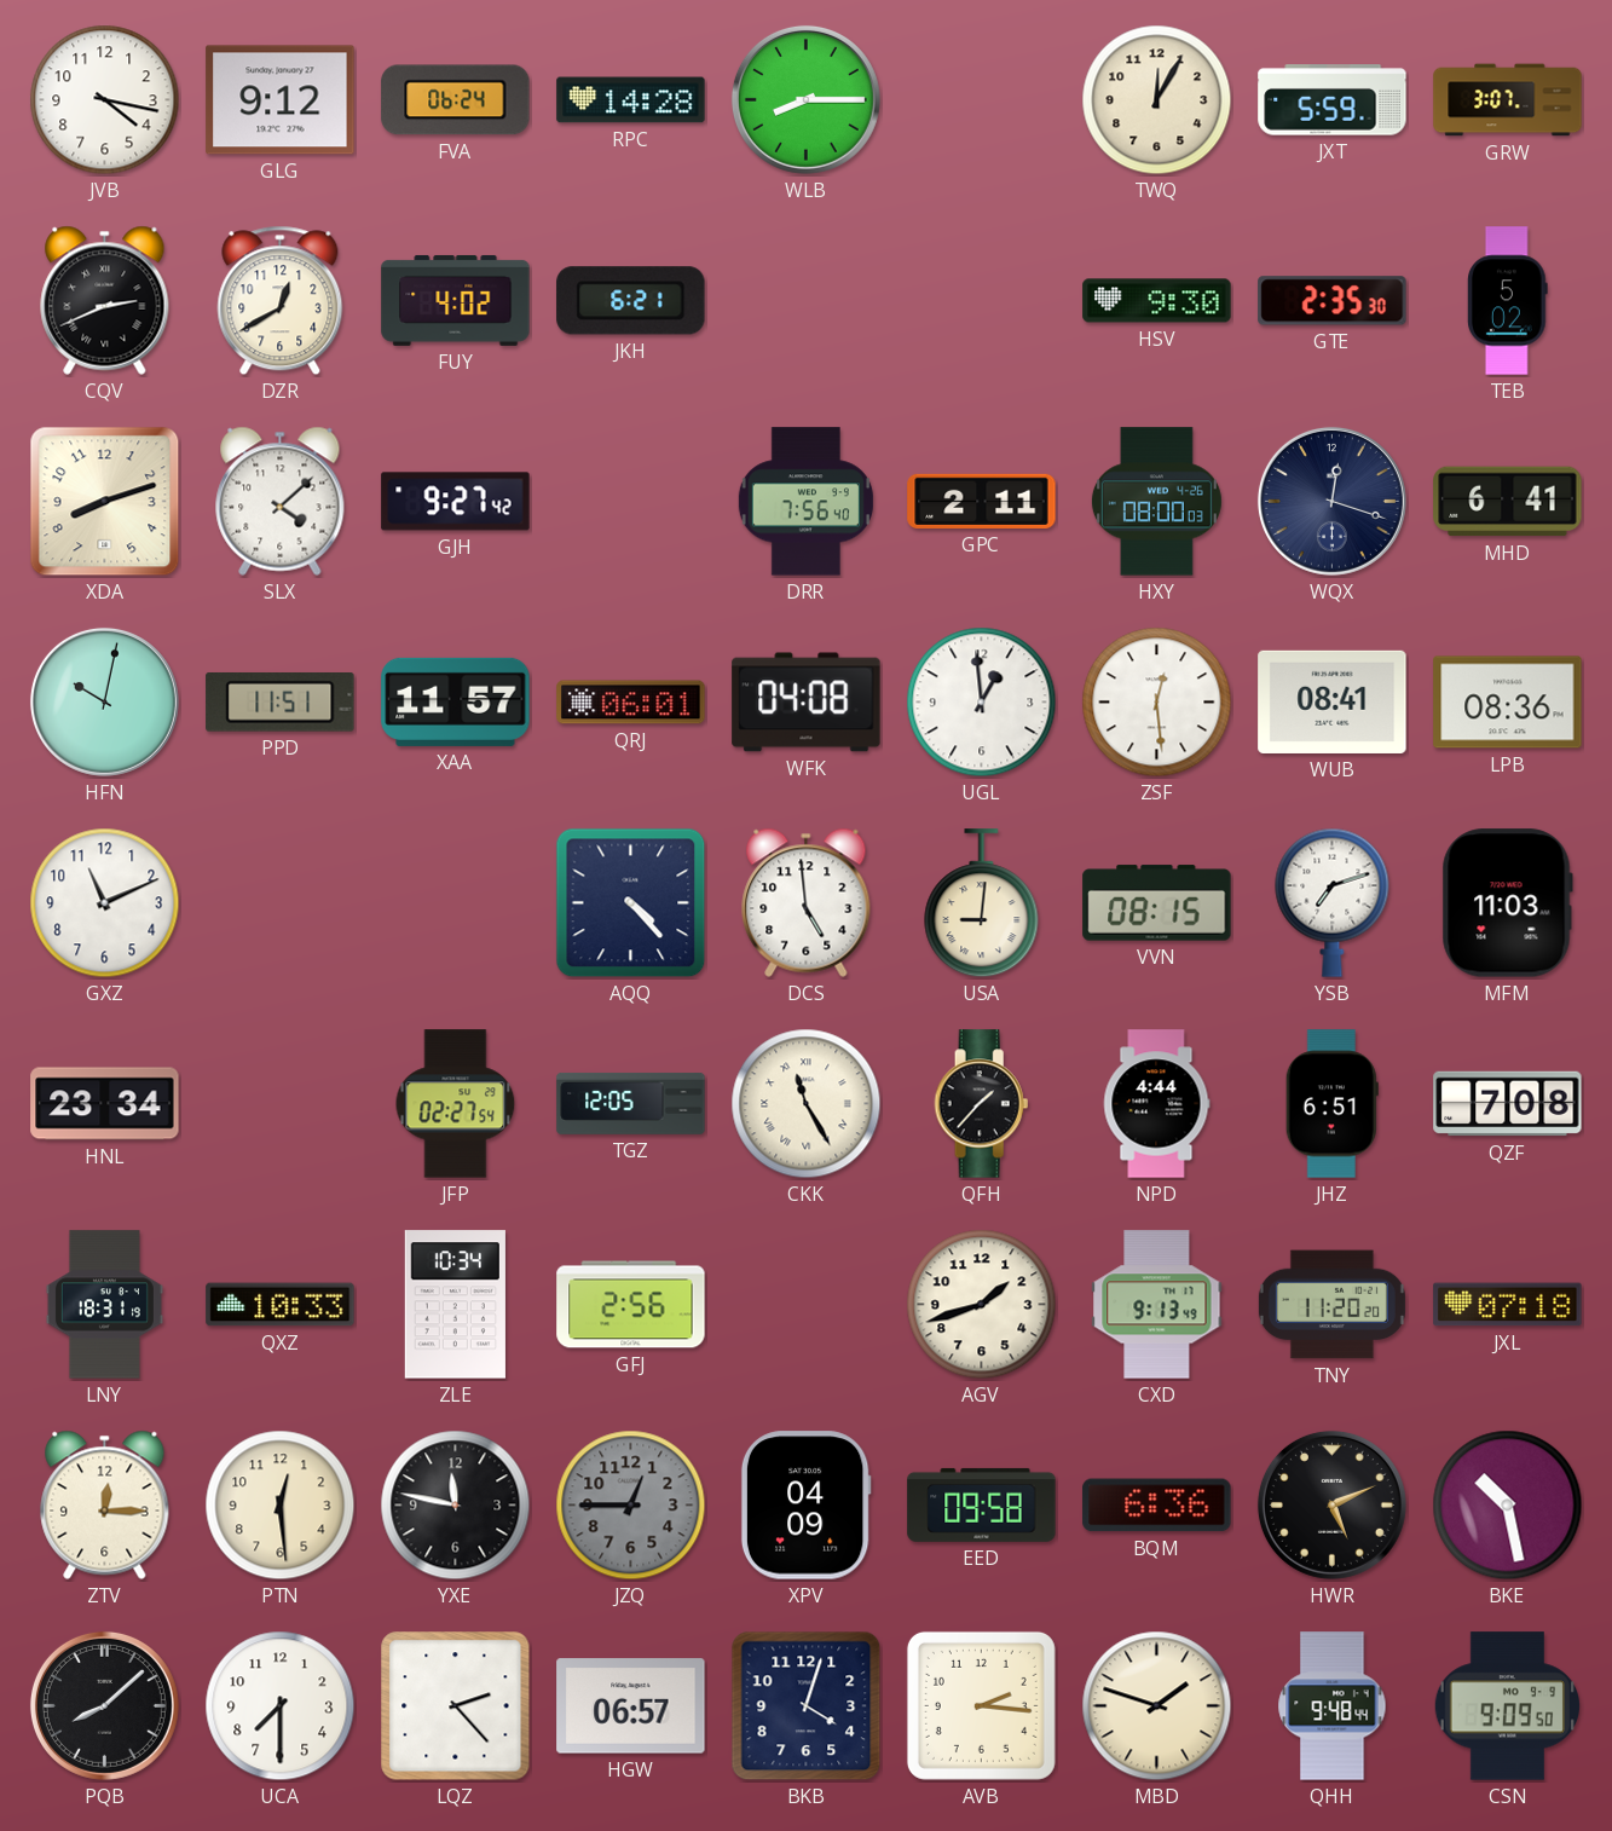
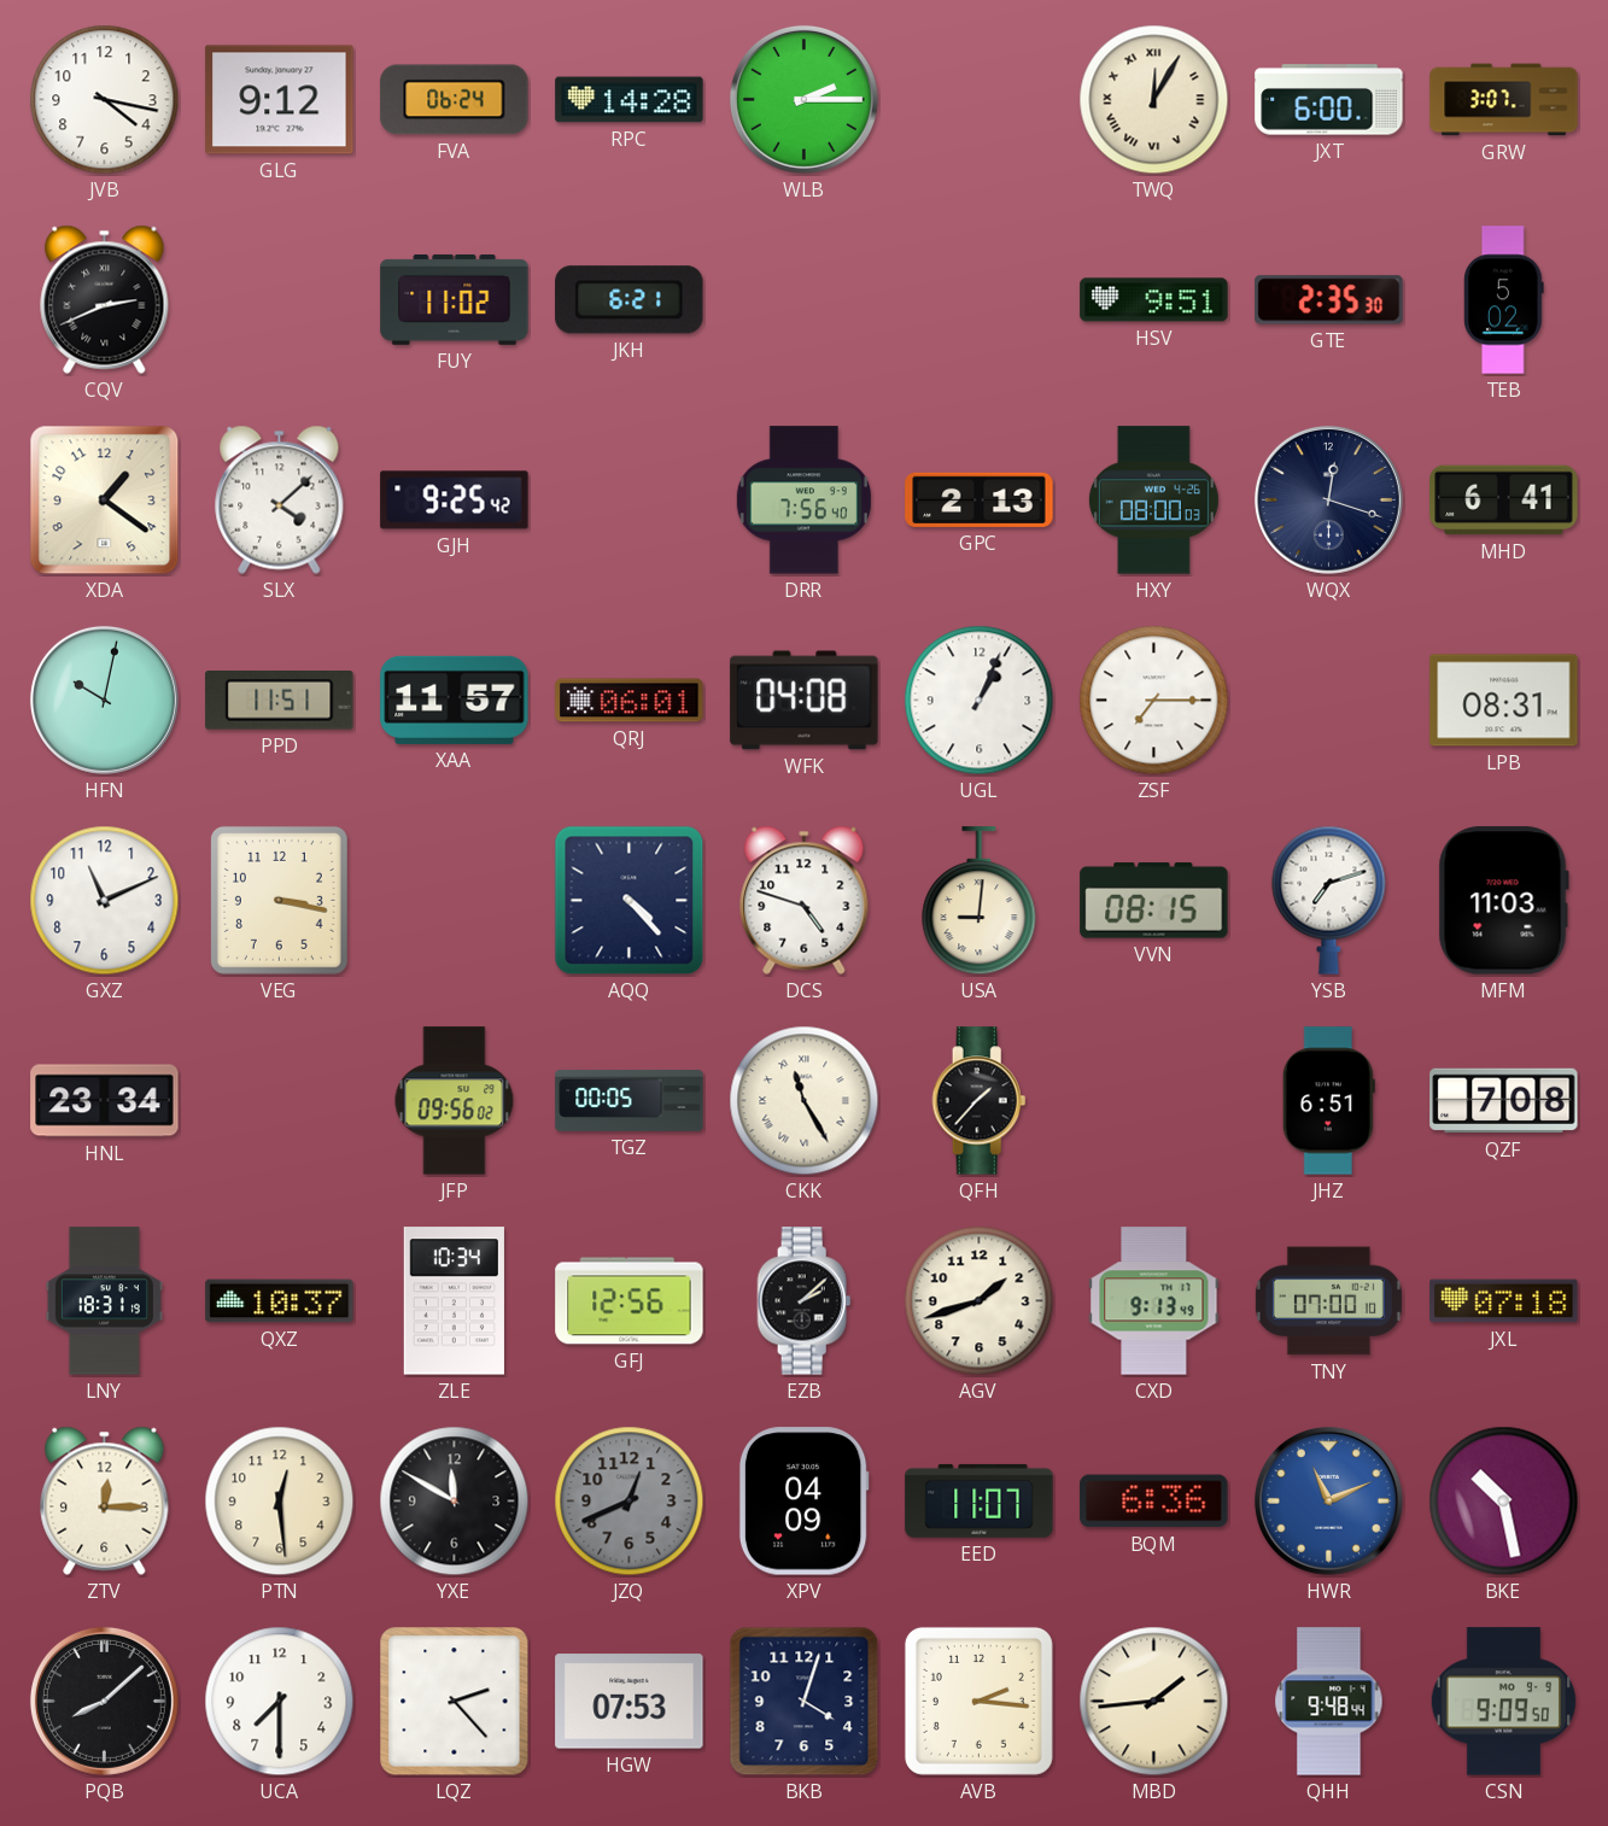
WLB: 8:15 -> 2:15 (803, 99)
TWQ numerals: Arabic -> Roman (1154, 100)
JXT: 5:59 -> 6:00 (1329, 100)
DZR: 12:40 -> none (281, 301)
FUY: 4:02 -> 11:02 (455, 299)
HSV: 9:30 -> 9:51 (1154, 300)
XDA: 8:12 -> 1:21 (105, 501)
GJH: 9:27 -> 9:25 (455, 501)
GPC: 2:11 -> 2:13 (980, 499)
UGL: 12:59 -> 1:04 (980, 701)
ZSF: 12:29 -> 7:15 (1154, 701)
WUB: 08:41 -> none (1333, 701)
LPB: 08:36 -> 08:31 (1504, 701)
VEG: none -> 3:17 (279, 900)
DCS: 4:59 -> 4:48 (805, 900)
JFP: 02:27 -> 09:56 (455, 1101)
TGZ: 12:05 -> 00:05 (630, 1100)
NPD: 4:44 -> none (1156, 1104)
QXZ: 10:33 -> 10:37 (280, 1301)
GFJ: 2:56 -> 12:56 (630, 1301)
EZB: none -> 2:08 (805, 1301)
TNY: 11:20 -> 07:00 (1328, 1301)
YXE: 11:47 -> 11:50 (455, 1502)
JZQ: 12:45 -> 12:41 (630, 1502)
EED: 09:58 -> 11:07 (980, 1500)
HWR: 5:11 -> 11:11 (1328, 1500)
HWR dial: black -> blue (1328, 1500)
HGW: 06:57 -> 07:53 (630, 1702)
MBD: 1:48 -> 1:44 (1154, 1702)
